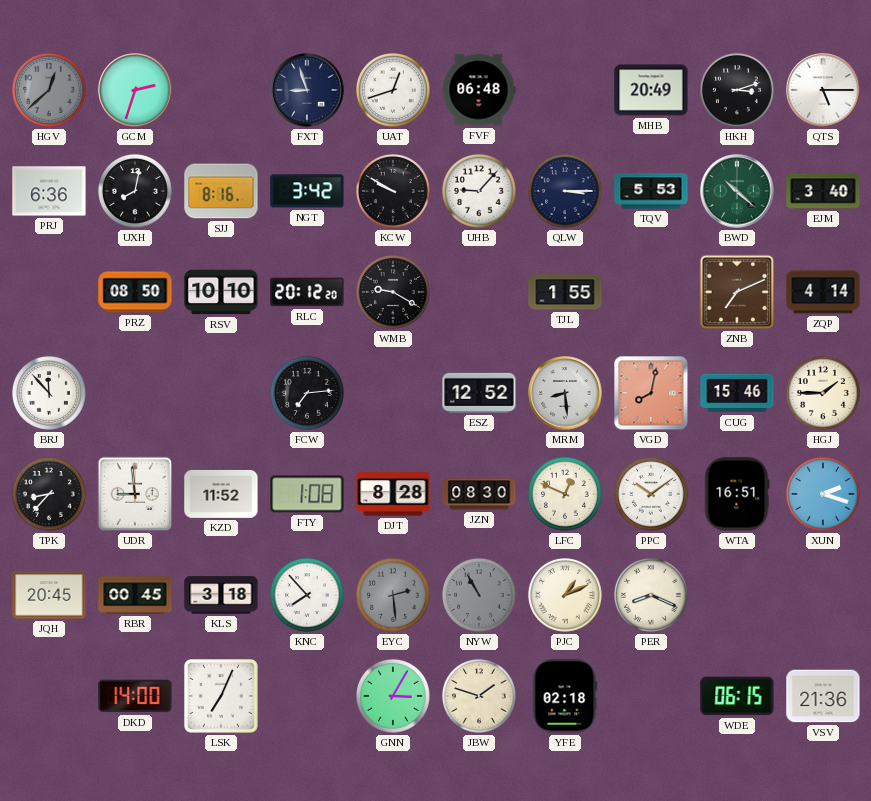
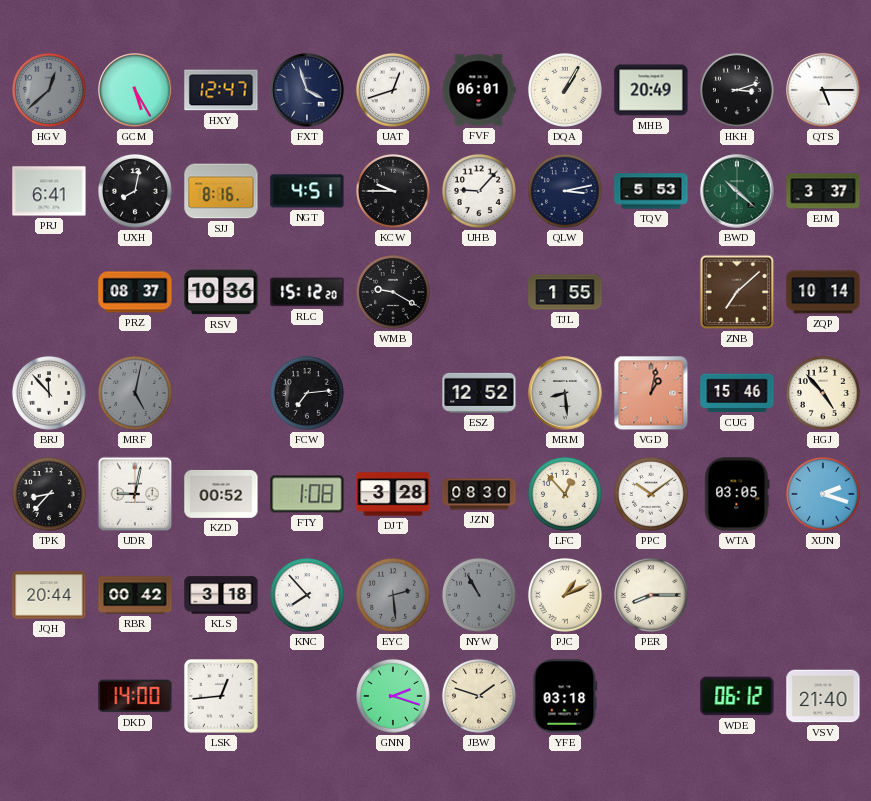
GCM: 2:33 -> 5:25 (135, 90)
HXY: none -> 12:47 (221, 90)
FXT: 8:57 -> 3:57 (307, 90)
FVF: 06:48 -> 06:01 (479, 90)
DQA: none -> 1:05 (565, 90)
PRJ: 6:36 -> 6:41 (49, 191)
NGT: 3:42 -> 4:51 (307, 191)
KCW: 9:50 -> 9:45 (393, 191)
QLW: 3:15 -> 3:13 (565, 191)
EJM: 3:40 -> 3:37 (823, 191)
PRZ: 08:50 -> 08:37 (135, 292)
RSV: 10:10 -> 10:36 (221, 292)
RLC: 20:12 -> 15:12 (307, 292)
ZNB: 7:11 -> 7:08 (737, 292)
ZQP: 4:14 -> 10:14 (823, 292)
MRF: none -> 5:02 (135, 393)
VGD: 8:02 -> 1:02 (651, 393)
HGJ: 1:45 -> 4:53 (823, 393)
UDR: 8:59 -> 9:02 (135, 494)
KZD: 11:52 -> 00:52 (221, 494)
DJT: 8:28 -> 3:28 (393, 494)
LFC: 12:49 -> 12:53 (565, 494)
WTA: 16:51 -> 03:05 (737, 494)
JQH: 20:45 -> 20:44 (49, 595)
RBR: 00:45 -> 00:42 (135, 595)
PER: 8:19 -> 8:15 (651, 595)
LSK: 7:04 -> 12:44 (222, 697)
GNN: 3:05 -> 2:18 (393, 696)
YFE: 02:18 -> 03:18 (565, 696)
WDE: 06:15 -> 06:12 (737, 696)
VSV: 21:36 -> 21:40 (823, 696)
